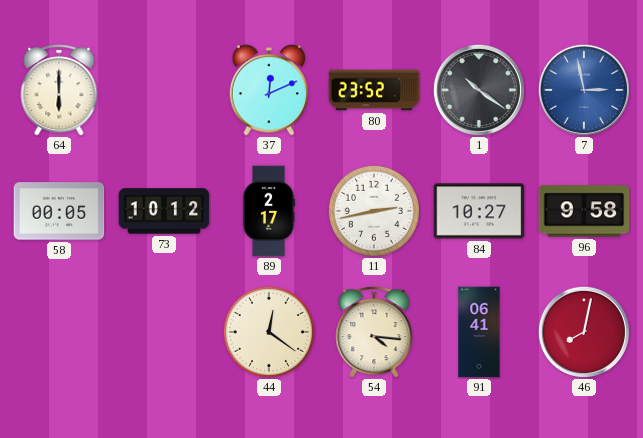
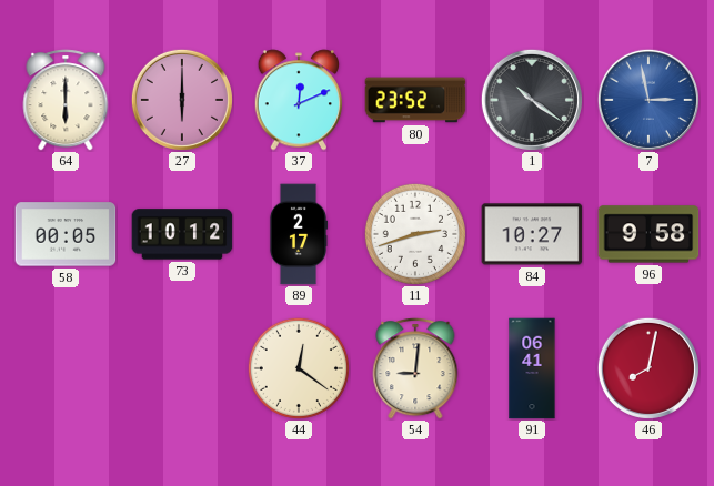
27: none -> 6:00 (182, 100)
11: 2:43 -> 2:42 (415, 234)
54: 4:16 -> 9:01 (415, 368)
